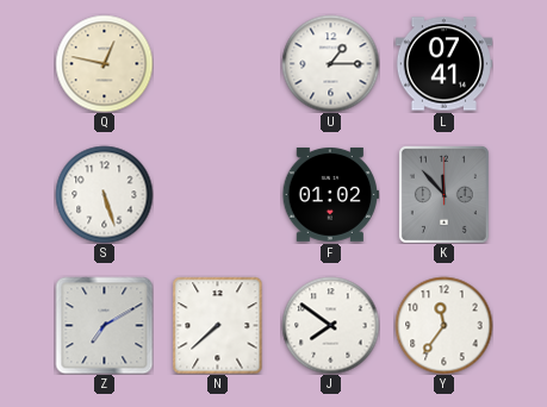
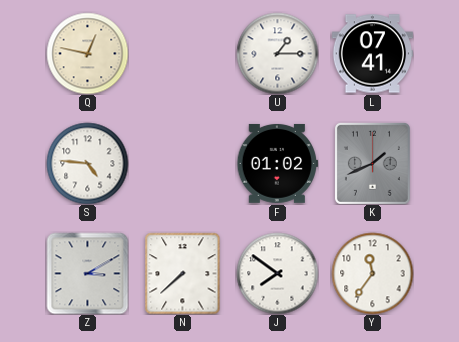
S: 5:27 -> 4:46 (87, 163)
K: 11:53 -> 1:41 (372, 163)
Z: 7:10 -> 3:10 (87, 273)
